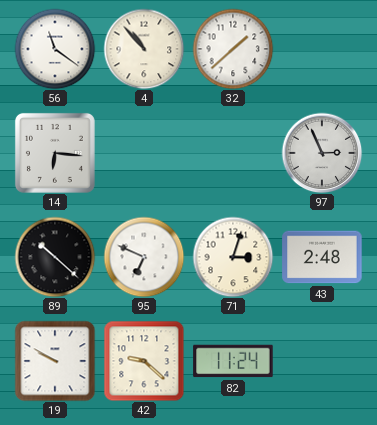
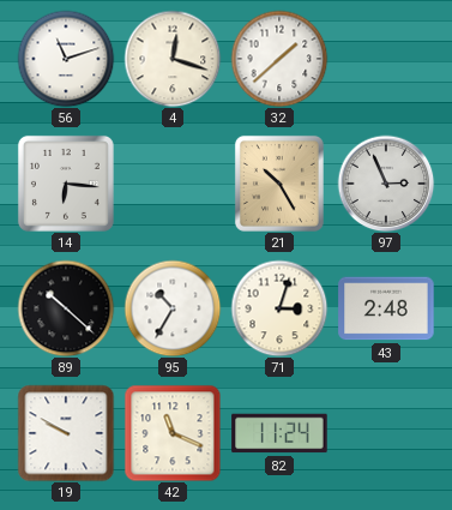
56: 11:21 -> 11:12 (66, 59)
4: 10:53 -> 12:18 (173, 59)
21: none -> 10:25 (279, 184)
95: 6:49 -> 10:35 (173, 308)
42: 9:22 -> 11:19 (173, 433)
